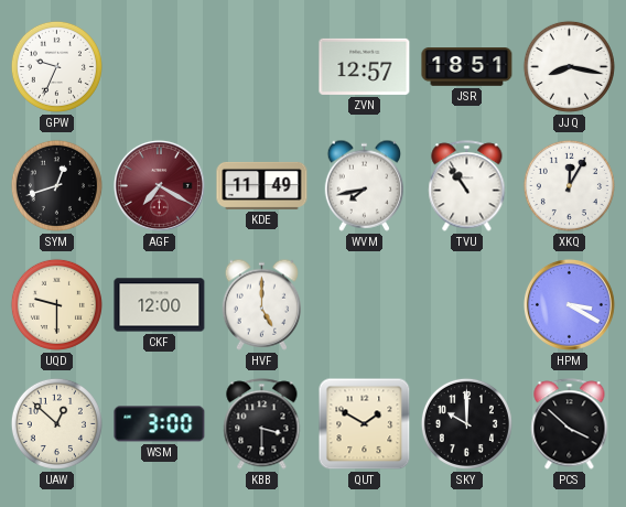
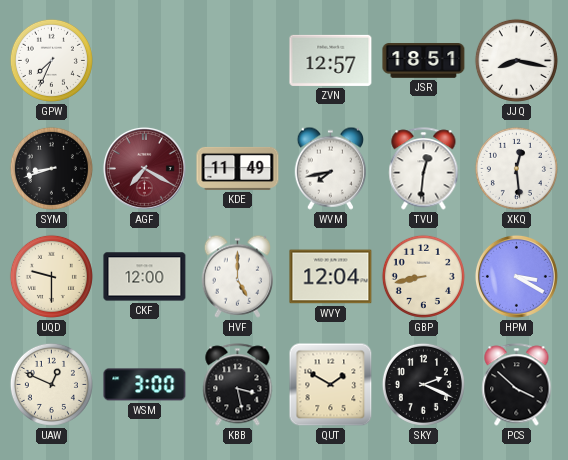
GPW: 9:34 -> 7:34 (51, 60)
SYM: 12:42 -> 8:42 (51, 168)
TVU: 10:54 -> 12:31 (424, 169)
XKQ: 12:05 -> 12:29 (516, 168)
WVY: none -> 12:04 (331, 277)
GBP: none -> 8:43 (423, 276)
UAW: 12:52 -> 12:49 (51, 384)
KBB: 3:30 -> 3:28 (238, 385)
SKY: 10:00 -> 2:19 (423, 384)
